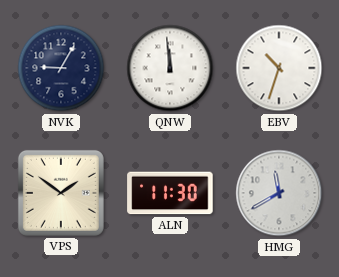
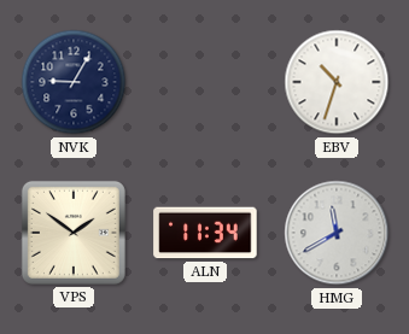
QNW: 11:59 -> none (170, 68)
ALN: 11:30 -> 11:34 (205, 233)
